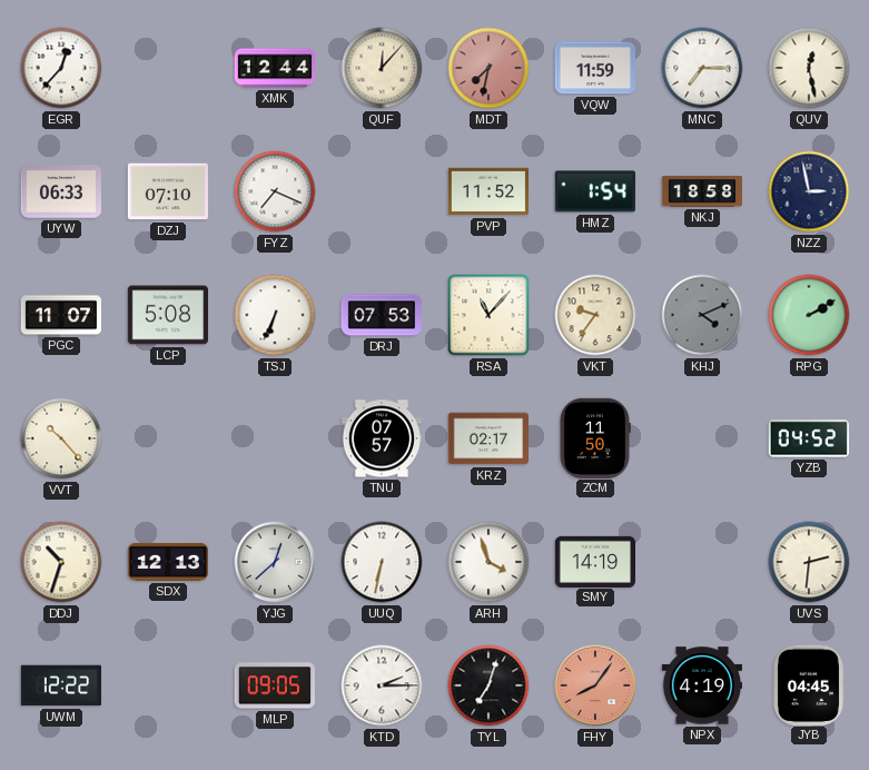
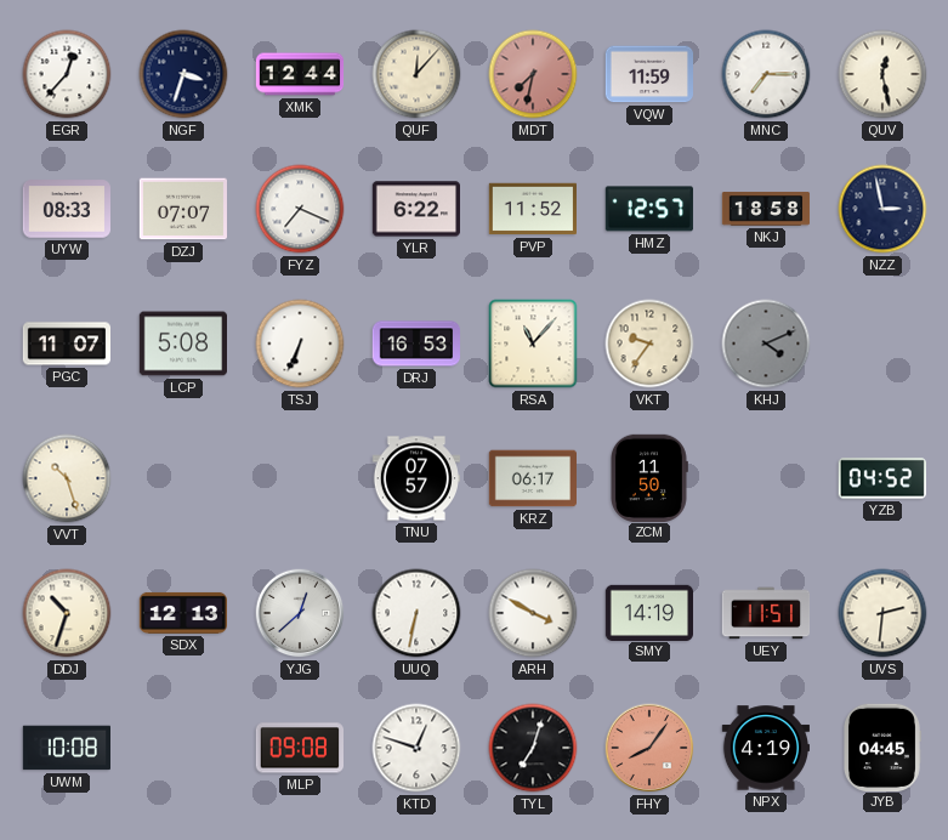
NGF: none -> 3:33 (183, 74)
UYW: 06:33 -> 08:33 (66, 209)
DZJ: 07:10 -> 07:07 (182, 209)
YLR: none -> 6:22 (415, 209)
HMZ: 1:54 -> 12:57 (649, 209)
DRJ: 07:53 -> 16:53 (415, 344)
RPG: 2:10 -> none (809, 315)
VVT: 10:23 -> 10:27 (67, 478)
KRZ: 02:17 -> 06:17 (532, 478)
ARH: 3:57 -> 3:50 (533, 613)
UEY: none -> 11:51 (766, 613)
UWM: 12:22 -> 10:08 (66, 748)
MLP: 09:05 -> 09:08 (299, 748)
KTD: 2:15 -> 12:48 (416, 748)
